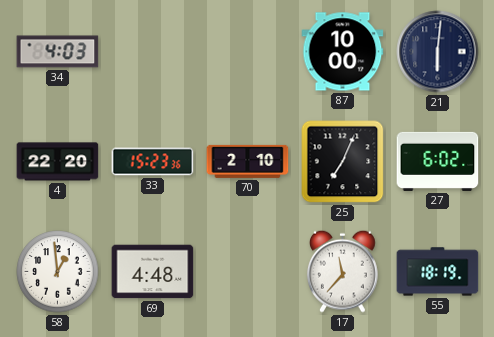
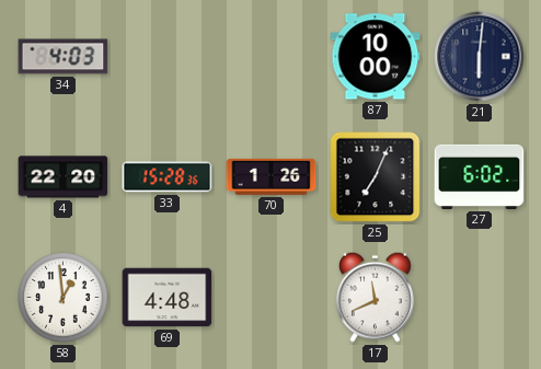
33: 15:23 -> 15:28 (168, 177)
70: 2:10 -> 1:26 (272, 176)
17: 11:37 -> 11:41 (375, 297)
55: 18:19 -> none (438, 272)
